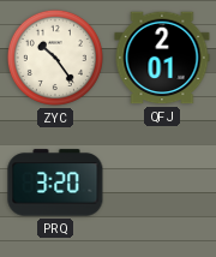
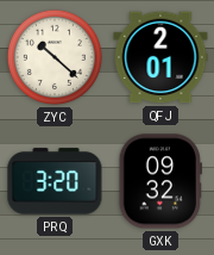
ZYC: 10:24 -> 10:22 (55, 57)
GXK: none -> 09:32 (160, 181)
